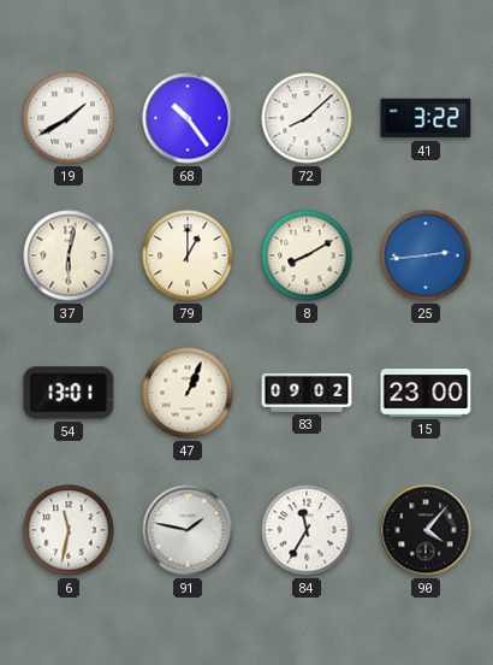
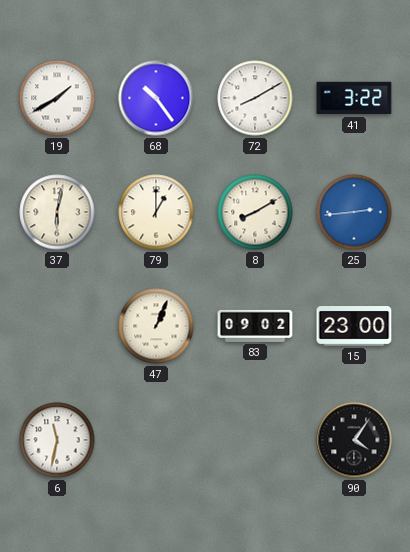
72: 8:08 -> 8:10 (255, 98)
54: 13:01 -> none (69, 393)
91: 1:47 -> none (188, 530)
84: 11:35 -> none (307, 530)
90: 4:07 -> 4:06 (354, 440)
